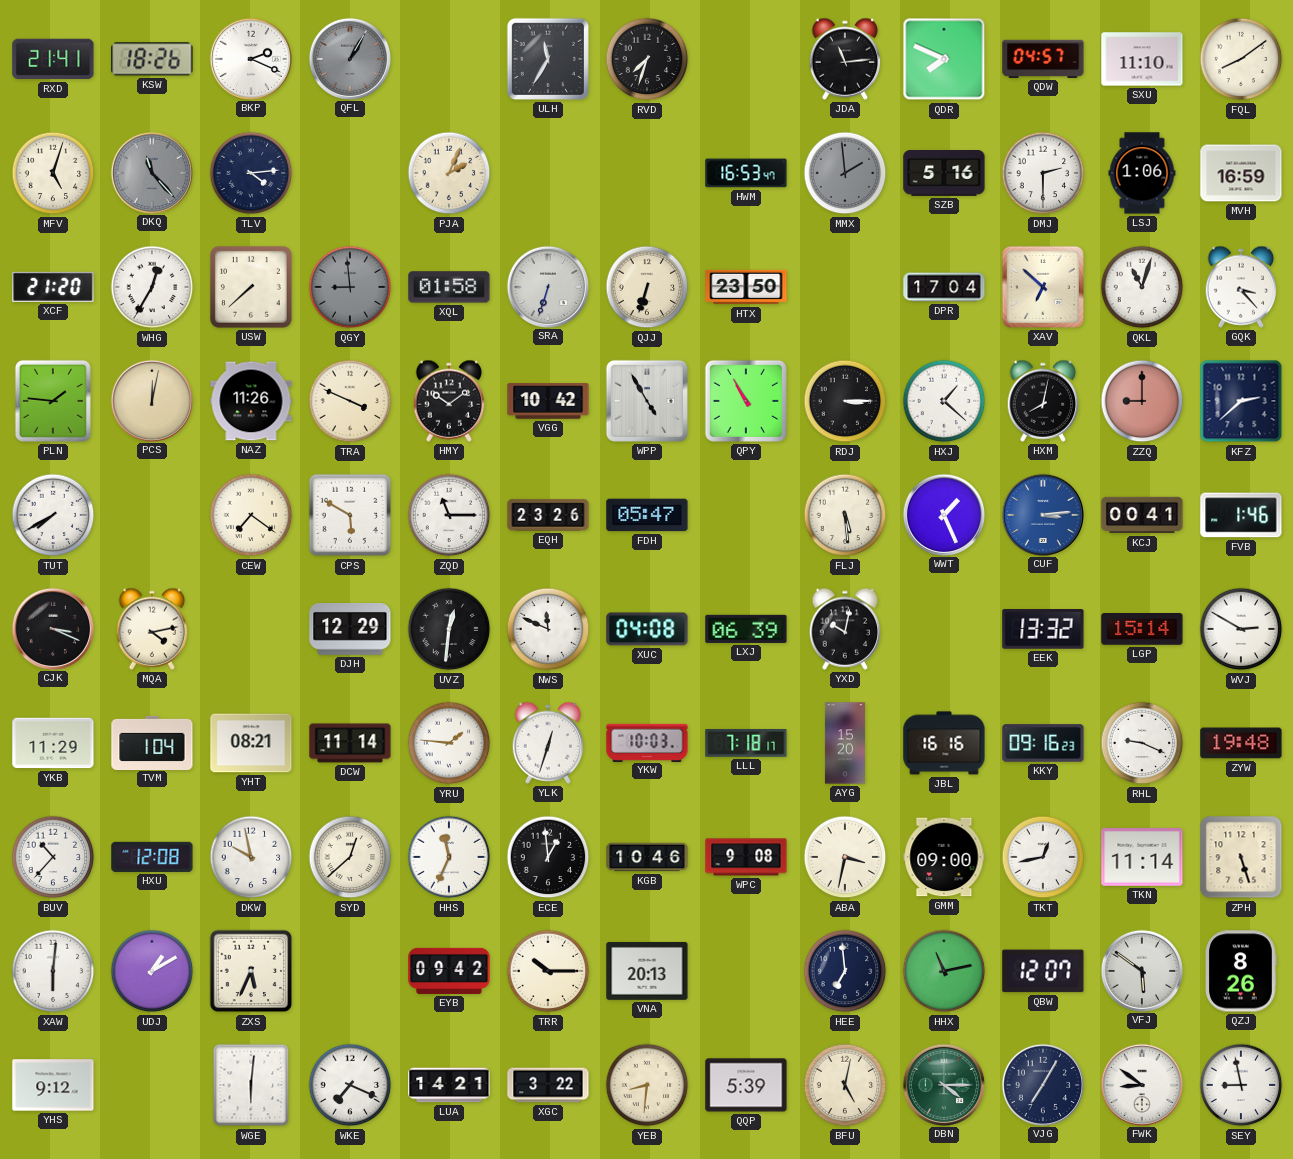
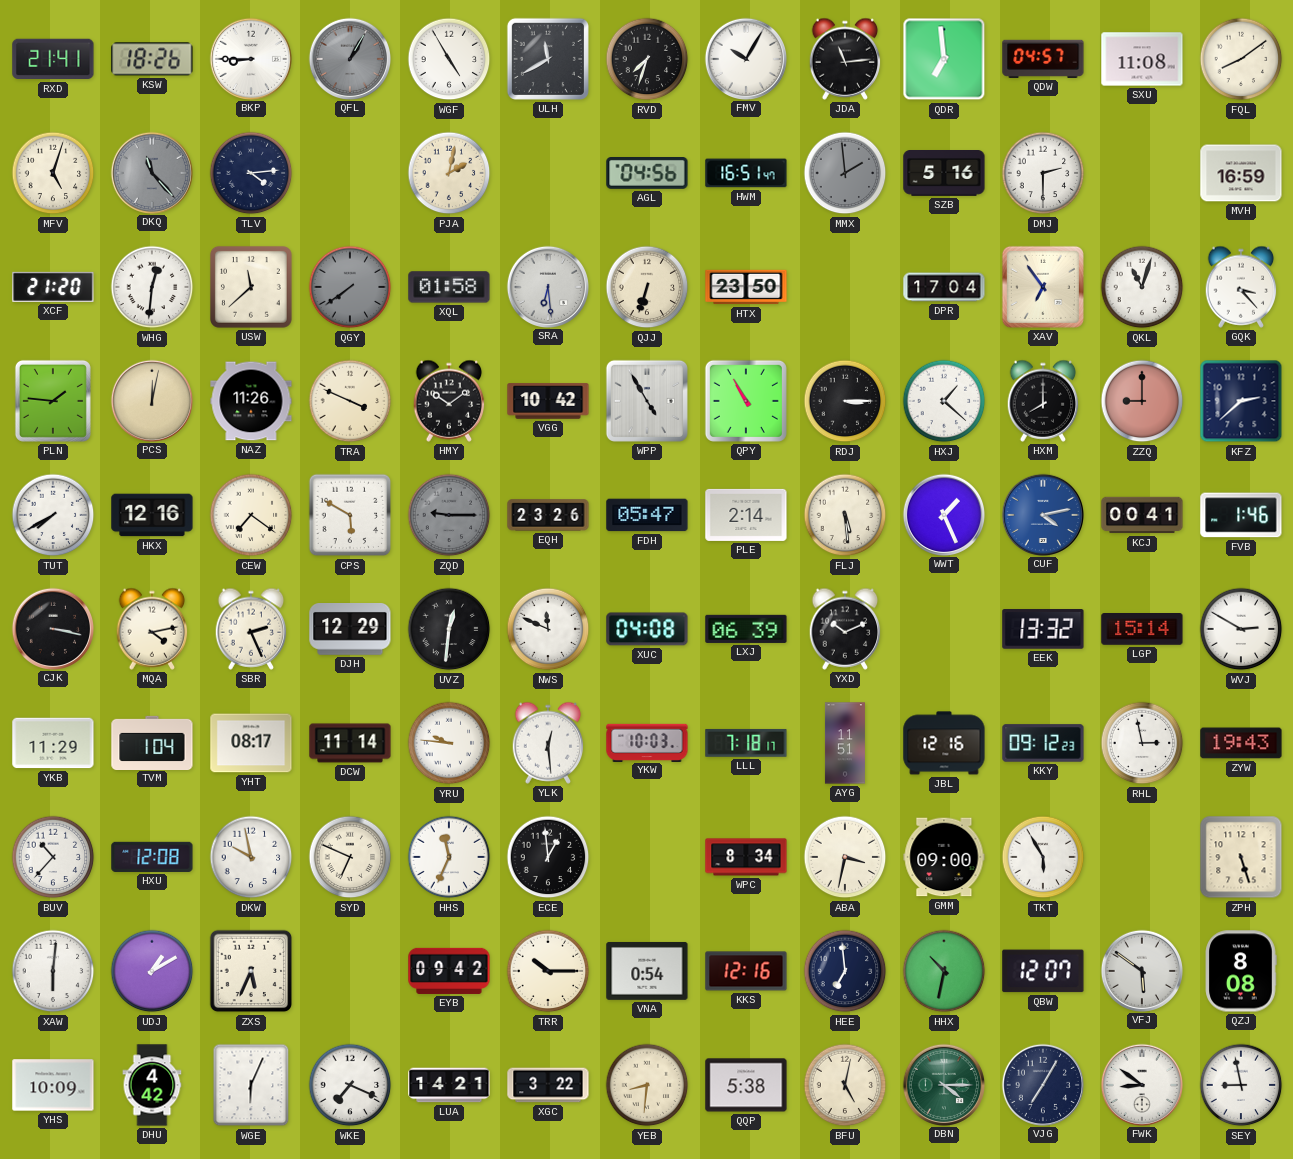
BKP: 2:19 -> 8:45 (250, 58)
WGF: none -> 4:55 (449, 59)
ULH: 11:35 -> 11:40 (548, 59)
FMV: none -> 10:05 (745, 58)
QDR: 7:49 -> 6:59 (944, 59)
SXU: 11:10 -> 11:08 (1142, 59)
PJA: 2:04 -> 2:02 (449, 173)
AGL: none -> 04:56 (647, 174)
HWM: 16:53 -> 16:51 (746, 173)
LSJ: 1:06 -> none (1142, 173)
WHG: 12:35 -> 12:31 (152, 287)
USW: 7:38 -> 11:38 (251, 287)
QGY: 8:59 -> 7:39 (350, 287)
SRA: 6:33 -> 6:29 (547, 286)
XAV: 6:52 -> 6:54 (1043, 287)
HXM: 8:02 -> 8:00 (1043, 401)
HKX: none -> 12:16 (152, 515)
ZQD: 11:15 -> 9:15 (449, 515)
ZQD dial: white -> grey (449, 515)
PLE: none -> 2:14 (746, 515)
CUF: 3:14 -> 4:13 (1042, 514)
CJK: 3:19 -> 3:17 (52, 628)
SBR: none -> 2:26 (251, 629)
YXD: 10:02 -> 10:11 (845, 629)
YHT: 08:21 -> 08:17 (251, 743)
YRU: 1:46 -> 9:46 (449, 743)
YLK: 12:33 -> 12:29 (548, 743)
AYG: 15:20 -> 11:51 (845, 743)
JBL: 16:16 -> 12:16 (944, 743)
KKY: 09:16 -> 09:12 (1043, 743)
RHL: 9:19 -> 2:58 (1142, 743)
ZYW: 19:48 -> 19:43 (1241, 743)
SYD: 12:38 -> 6:49 (350, 857)
KGB: 10:46 -> none (647, 857)
WPC: 9:08 -> 8:34 (746, 857)
TKT: 12:43 -> 5:55 (1043, 857)
TKN: 11:14 -> none (1142, 858)
VNA: 20:13 -> 0:54 (647, 971)
KKS: none -> 12:16 (746, 971)
HHX: 11:13 -> 10:32 (944, 971)
QZJ: 8:26 -> 8:08 (1241, 971)
YHS: 9:12 -> 10:09 (53, 1085)
DHU: none -> 4:42 (152, 1085)
WGE: 6:01 -> 6:04 (251, 1085)
QQP: 5:39 -> 5:38 (746, 1085)
